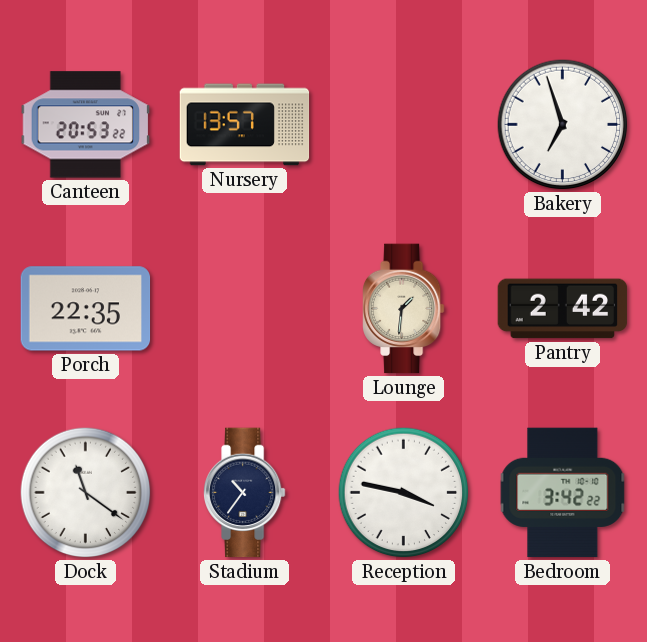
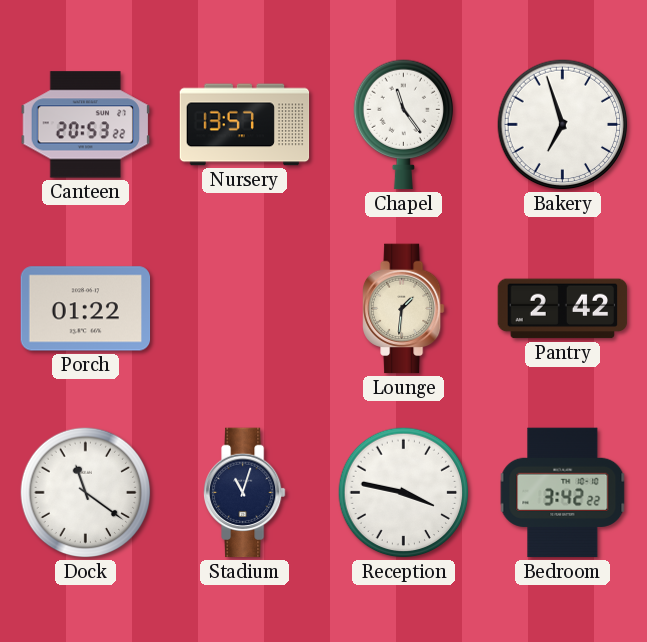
Chapel: none -> 11:24 (404, 125)
Porch: 22:35 -> 01:22 (86, 309)
Stadium: 10:36 -> 11:03 (245, 493)
